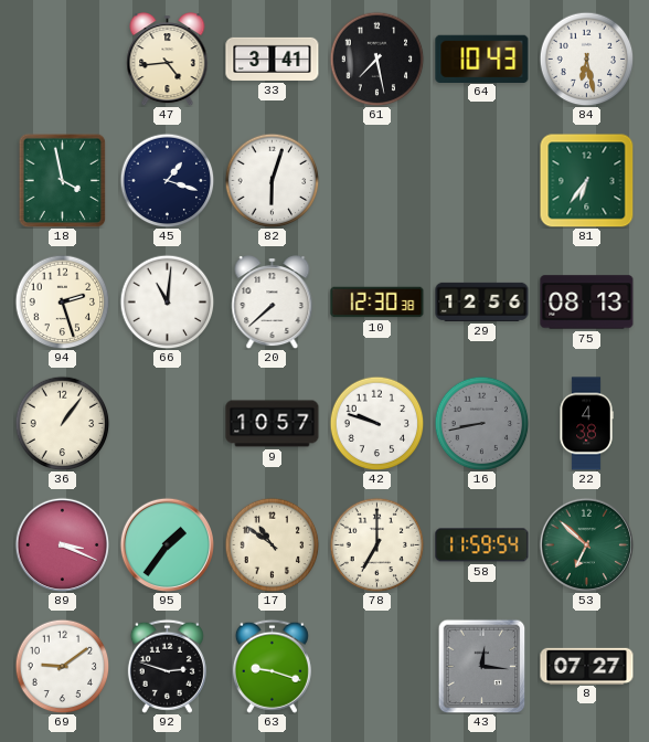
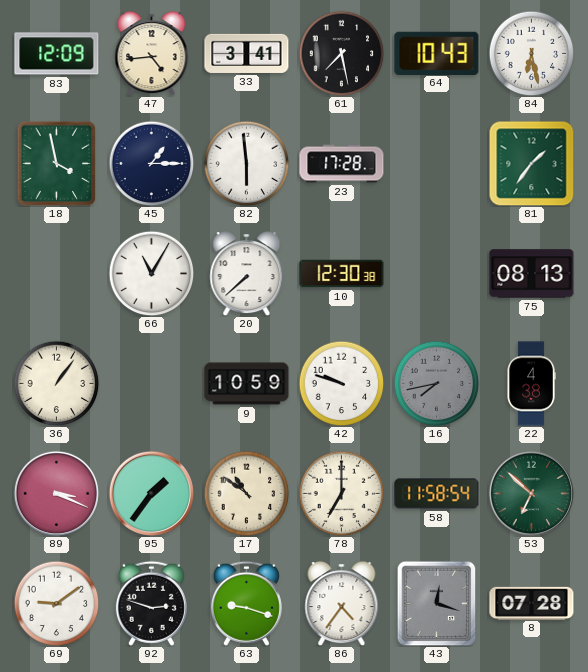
83: none -> 12:09 (57, 54)
45: 1:18 -> 1:15 (151, 163)
82: 6:03 -> 5:59 (246, 163)
23: none -> 17:28 (342, 164)
81: 6:36 -> 1:36 (531, 163)
94: 2:27 -> none (62, 301)
66: 11:01 -> 11:05 (151, 273)
29: 12:56 -> none (482, 301)
9: 10:57 -> 10:59 (247, 384)
16: 8:43 -> 7:43 (436, 383)
58: 11:59 -> 11:58 (437, 494)
86: none -> 4:36 (342, 604)
43: 12:16 -> 12:18 (437, 603)
8: 07:27 -> 07:28 (532, 603)
